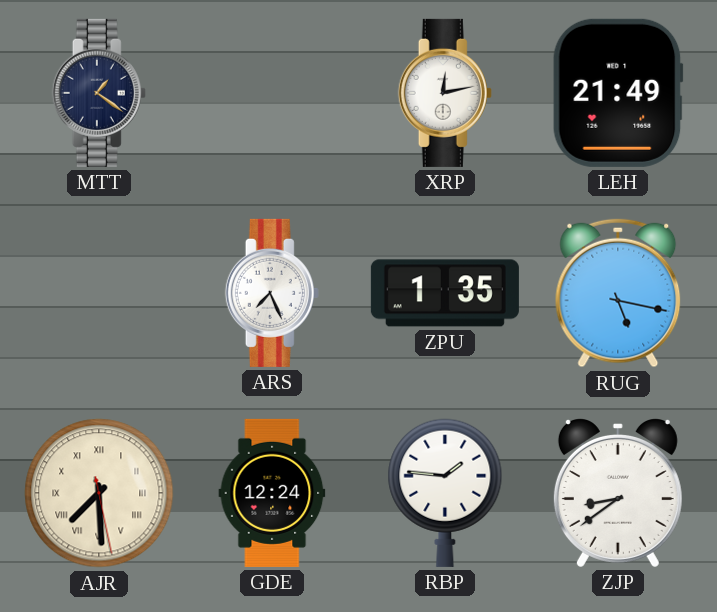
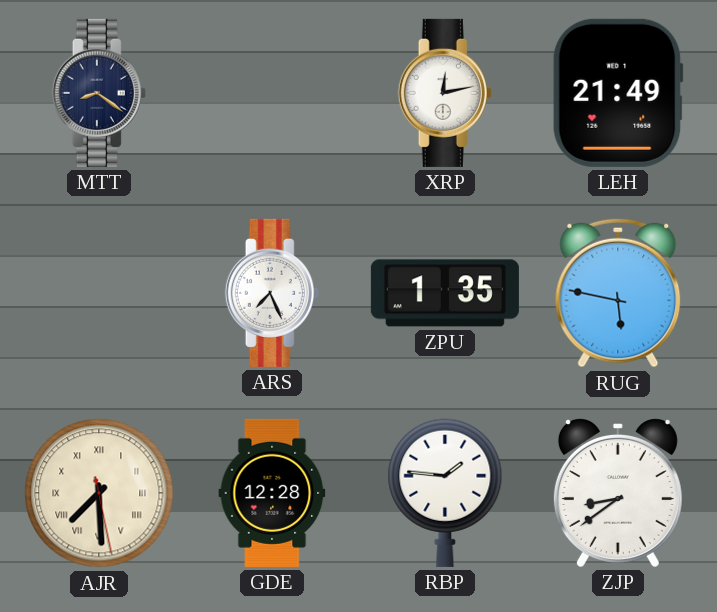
MTT: 1:21 -> 8:21 (99, 93)
RUG: 5:17 -> 5:47 (618, 293)
GDE: 12:24 -> 12:28 (272, 493)
